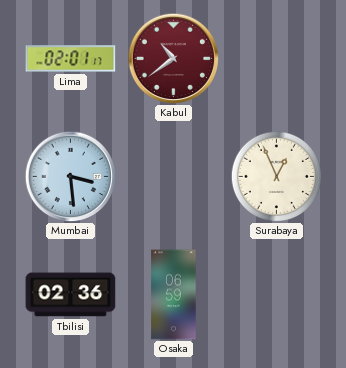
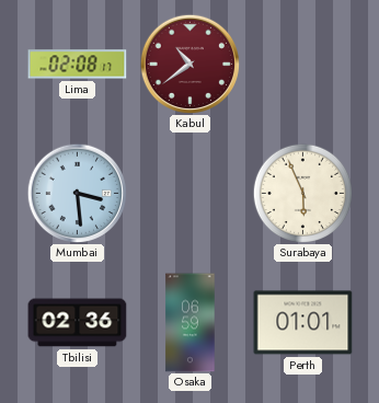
Lima: 02:01 -> 02:08 (78, 65)
Surabaya: 12:56 -> 5:56 (302, 193)
Perth: none -> 01:01 (303, 323)
